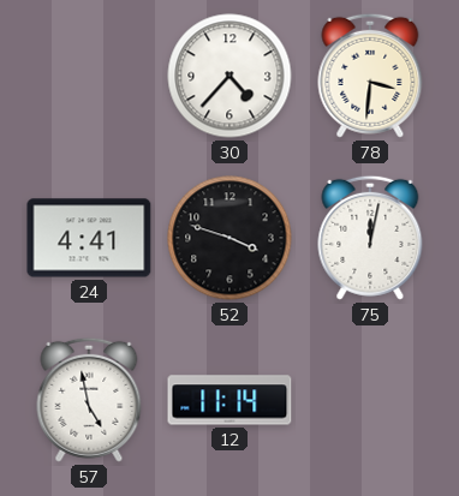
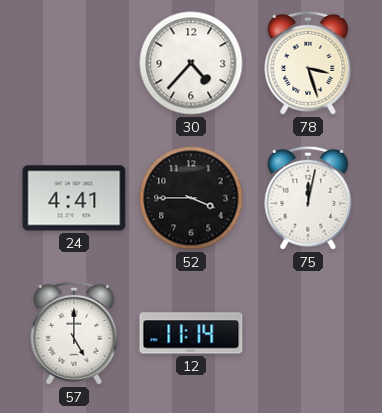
78: 3:31 -> 3:27 (308, 63)
52: 3:48 -> 3:45 (191, 198)
57: 4:58 -> 5:00 (74, 333)
